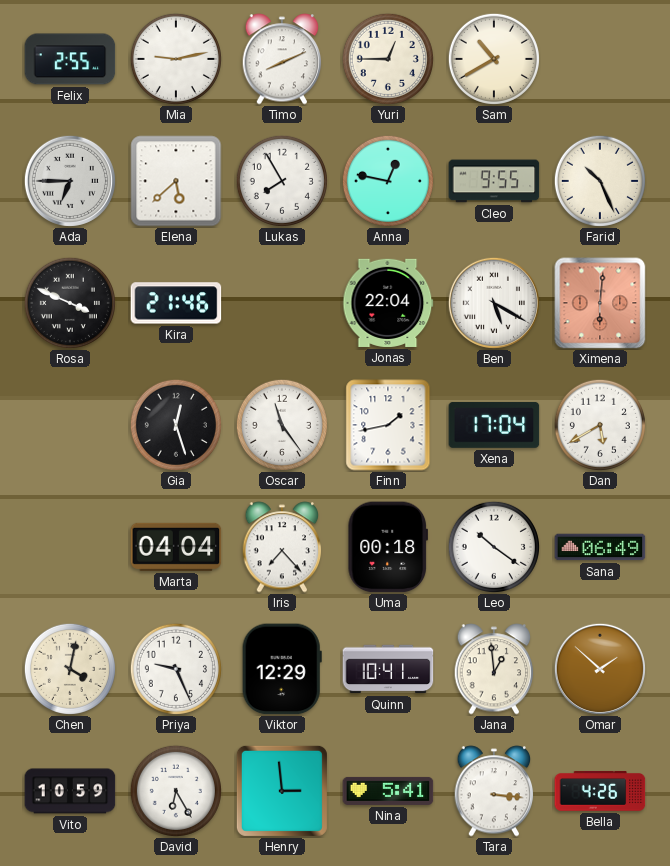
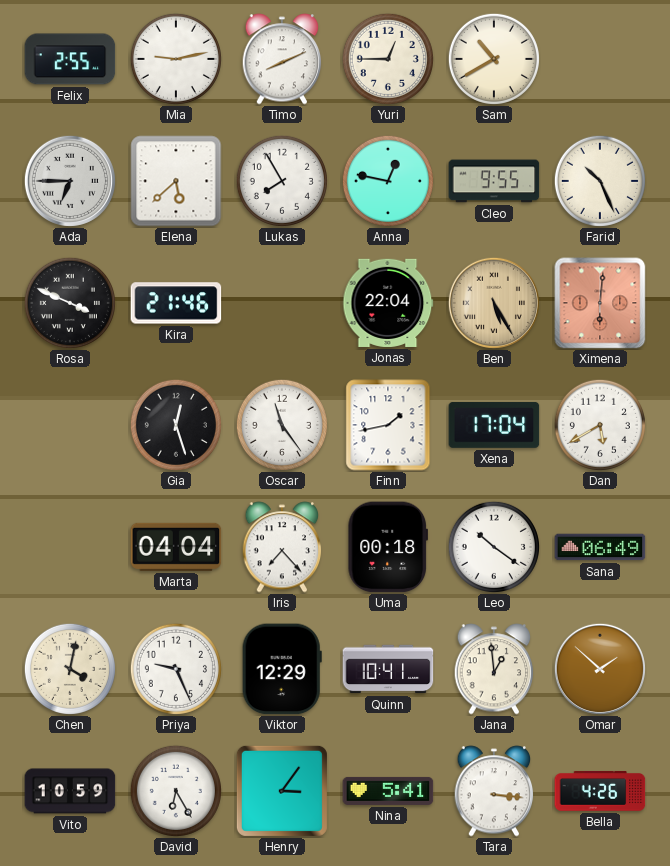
Ben: 5:20 -> 5:25 (494, 303)
Ben dial: white -> champagne (494, 303)
Henry: 2:59 -> 3:06 (282, 791)
